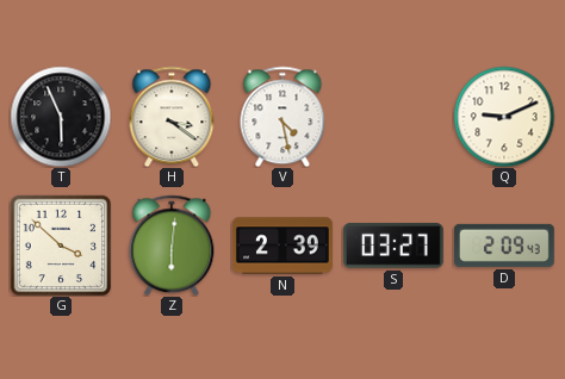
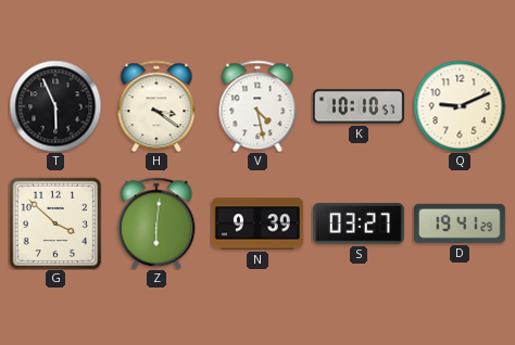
K: none -> 10:10 (359, 106)
N: 2:39 -> 9:39 (257, 223)
D: 2:09 -> 19:41 (460, 223)
